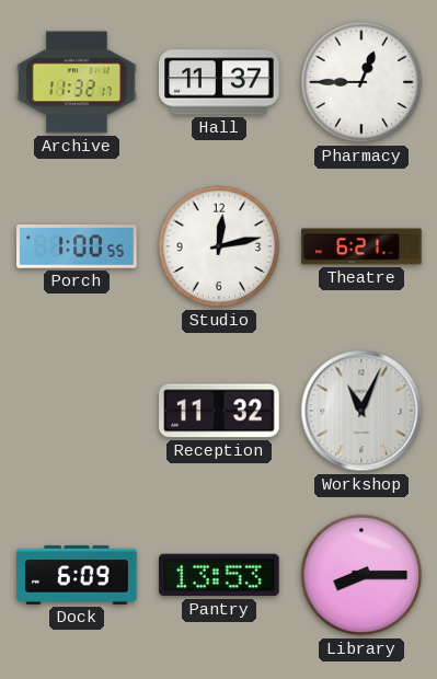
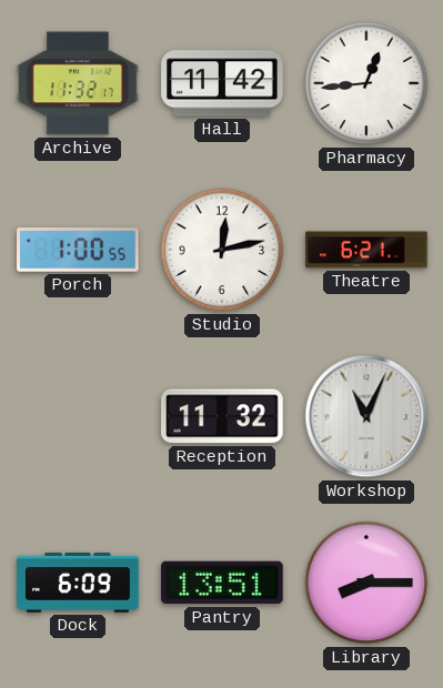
Hall: 11:37 -> 11:42 (222, 83)
Pharmacy: 12:45 -> 12:44 (366, 83)
Pantry: 13:53 -> 13:51 (222, 583)
